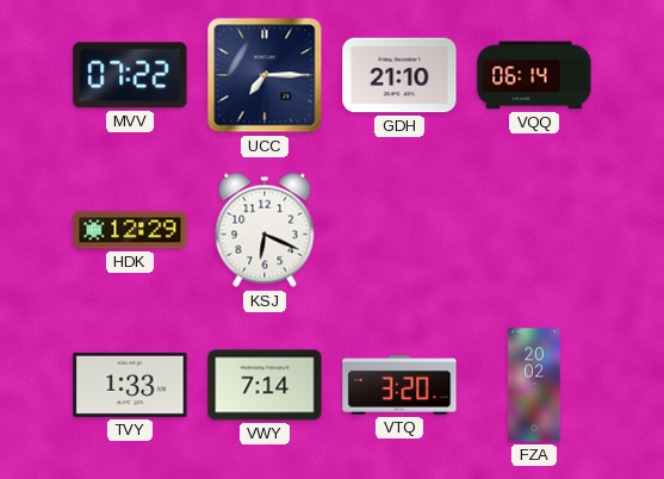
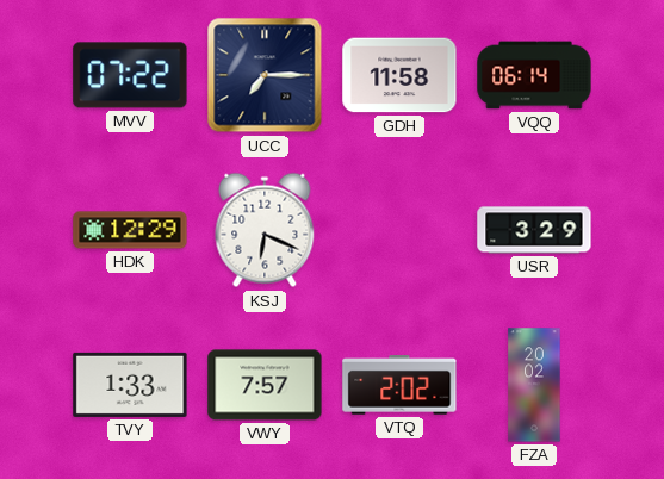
GDH: 21:10 -> 11:58 (399, 75)
USR: none -> 3:29 (534, 230)
VWY: 7:14 -> 7:57 (265, 385)
VTQ: 3:20 -> 2:02 (399, 386)
